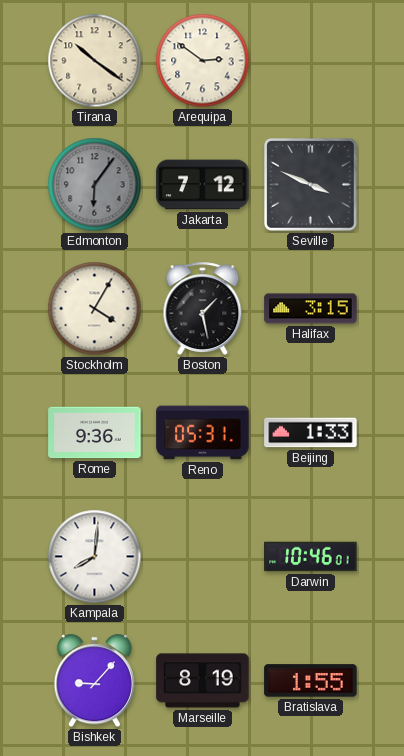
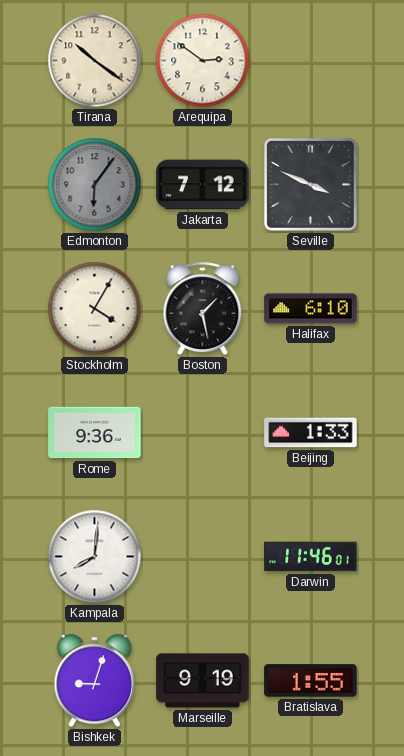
Halifax: 3:15 -> 6:10 (311, 309)
Reno: 05:31 -> none (203, 433)
Darwin: 10:46 -> 11:46 (311, 557)
Bishkek: 9:07 -> 9:03 (94, 681)
Marseille: 8:19 -> 9:19 (203, 681)
